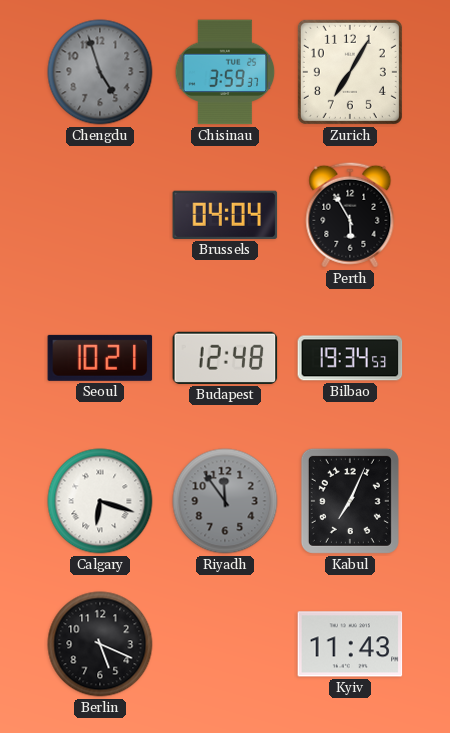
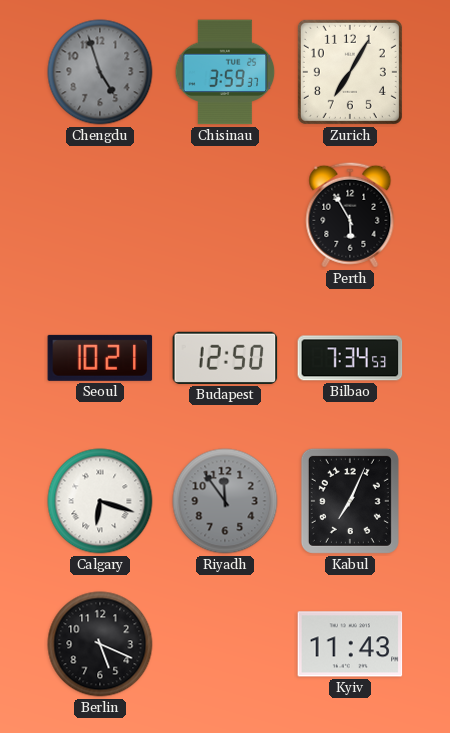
Brussels: 04:04 -> none (225, 215)
Budapest: 12:48 -> 12:50 (225, 358)
Bilbao: 19:34 -> 7:34 (350, 358)
